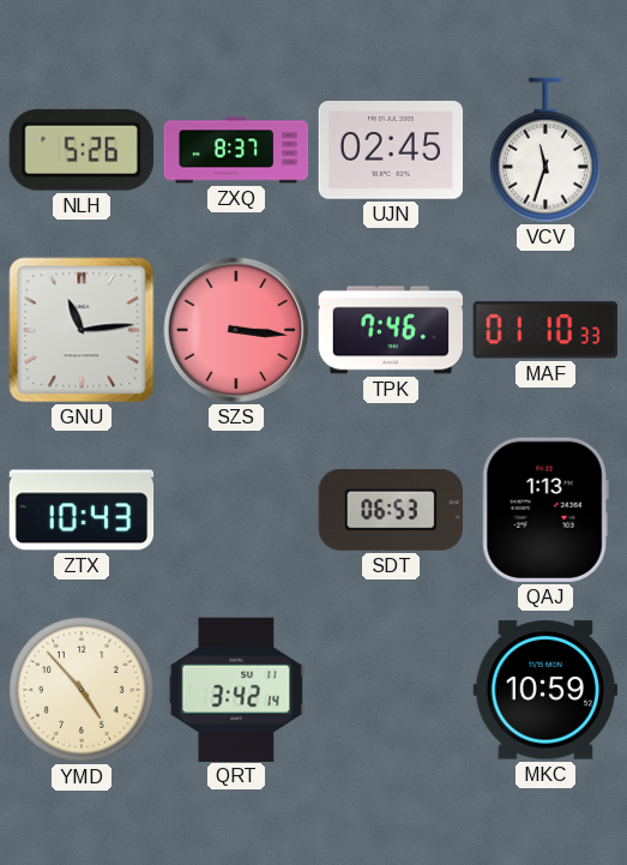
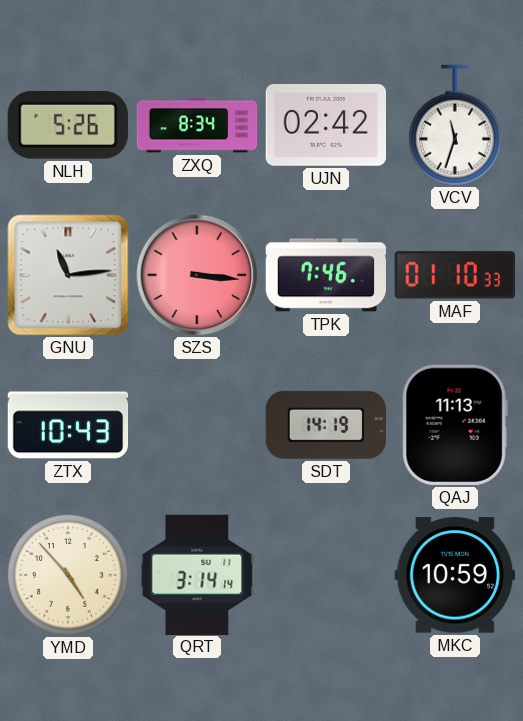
ZXQ: 8:37 -> 8:34 (197, 125)
UJN: 02:45 -> 02:42 (325, 126)
SDT: 06:53 -> 14:19 (325, 425)
QAJ: 1:13 -> 11:13 (455, 425)
QRT: 3:42 -> 3:14 (197, 574)
